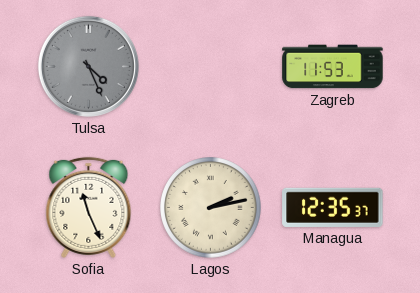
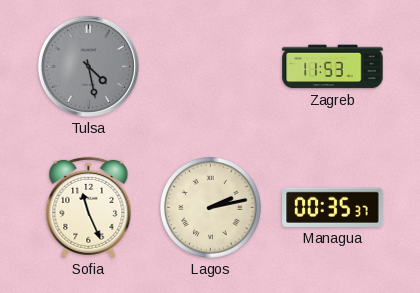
Tulsa: 4:26 -> 4:28 (88, 66)
Managua: 12:35 -> 00:35 (333, 207)
